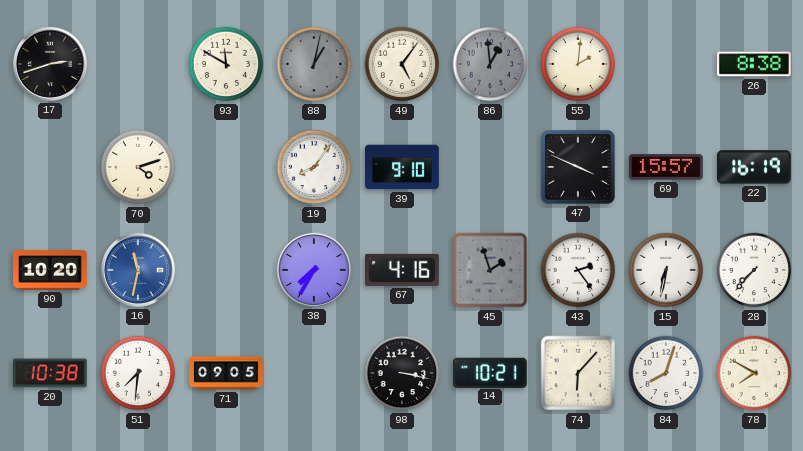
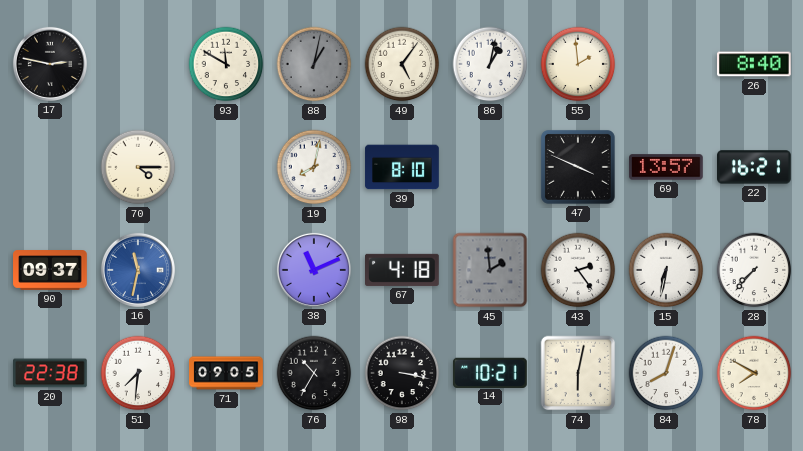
17: 2:42 -> 2:47 (50, 64)
86: 12:59 -> 1:02 (490, 64)
86 dial: grey -> white (490, 64)
55: 2:01 -> 1:59 (578, 64)
26: 8:38 -> 8:40 (754, 64)
70: 4:12 -> 4:15 (138, 167)
19: 8:06 -> 8:02 (314, 167)
39: 9:10 -> 8:10 (402, 167)
69: 15:57 -> 13:57 (667, 167)
22: 16:19 -> 16:21 (755, 167)
90: 10:20 -> 09:37 (50, 270)
38: 7:35 -> 11:11 (314, 270)
67: 4:16 -> 4:18 (403, 270)
45: 1:57 -> 1:59 (490, 270)
20: 10:38 -> 22:38 (51, 373)
76: none -> 10:35 (314, 373)
74: 6:07 -> 6:02 (578, 373)
